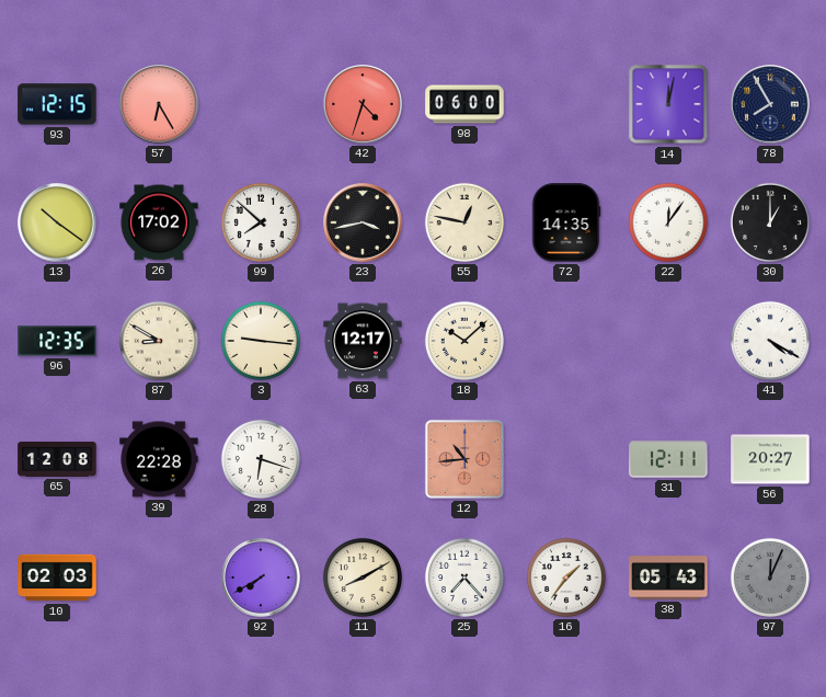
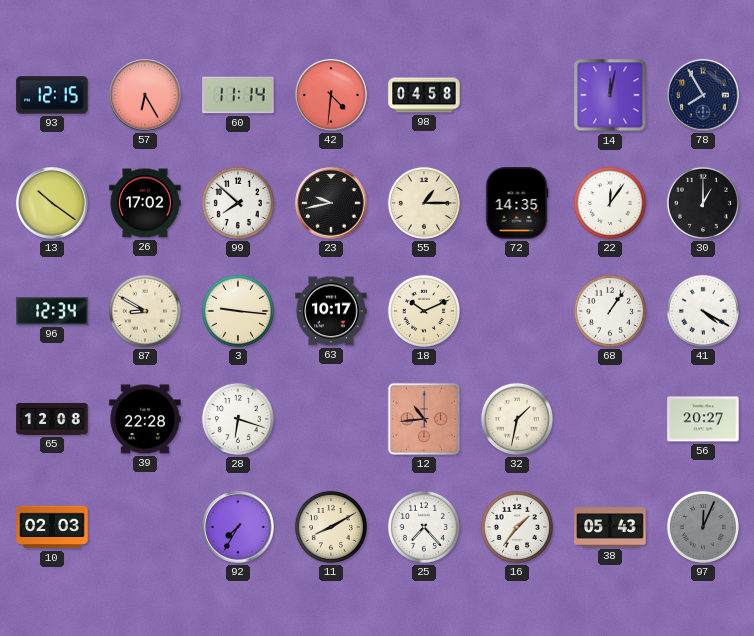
60: none -> 11:14 (238, 95)
42: 4:33 -> 4:31 (331, 95)
98: 06:00 -> 04:58 (424, 95)
23: 3:43 -> 9:43 (331, 203)
55: 12:47 -> 1:15 (424, 203)
96: 12:35 -> 12:34 (52, 311)
63: 12:17 -> 10:17 (331, 311)
18: 10:08 -> 10:11 (424, 311)
68: none -> 1:06 (610, 311)
32: none -> 1:32 (517, 419)
31: 12:11 -> none (668, 459)
92: 7:40 -> 7:35 (238, 527)
